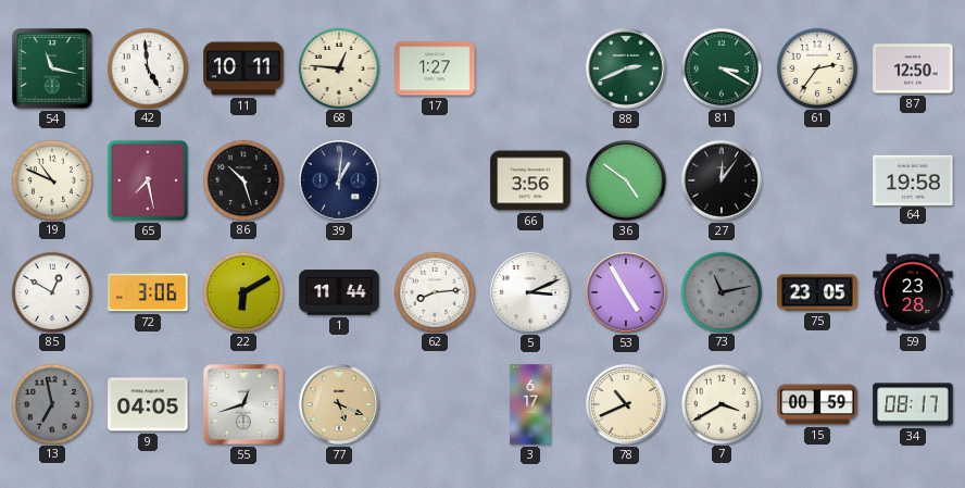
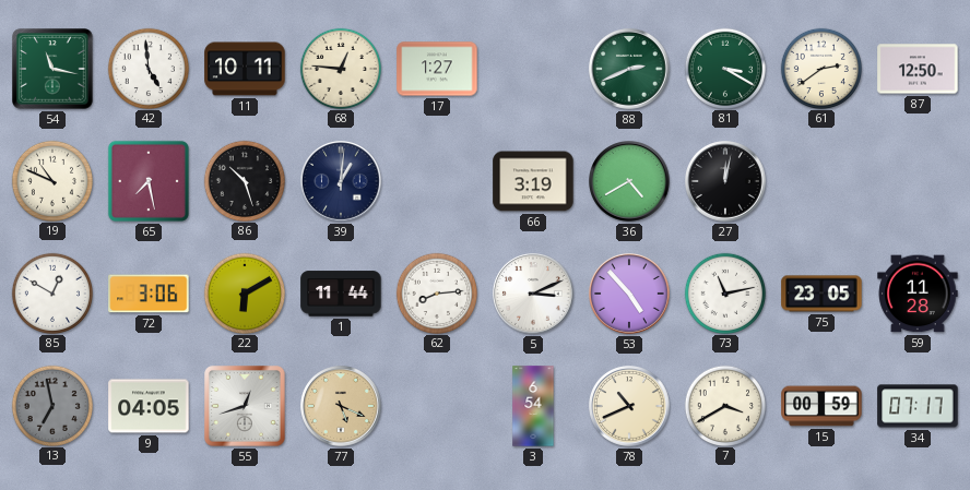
61: 2:36 -> 2:39 (820, 68)
66: 3:56 -> 3:19 (533, 181)
36: 4:51 -> 4:40 (630, 182)
27: 12:06 -> 12:02 (726, 182)
64: 19:58 -> none (913, 179)
53: 4:55 -> 4:53 (630, 295)
73 dial: grey -> white (724, 292)
59: 23:28 -> 11:28 (918, 294)
3: 6:17 -> 6:54 (533, 406)
34: 08:17 -> 07:17 (918, 406)
